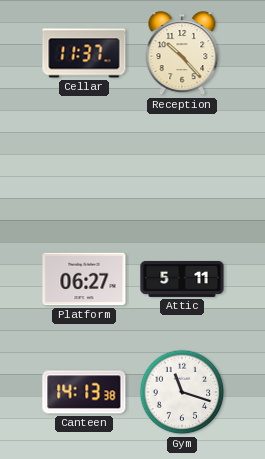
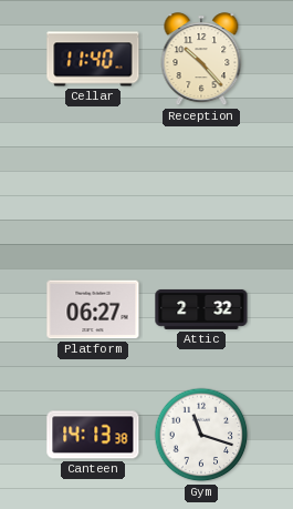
Cellar: 11:37 -> 11:40 (93, 59)
Attic: 5:11 -> 2:32 (201, 309)
